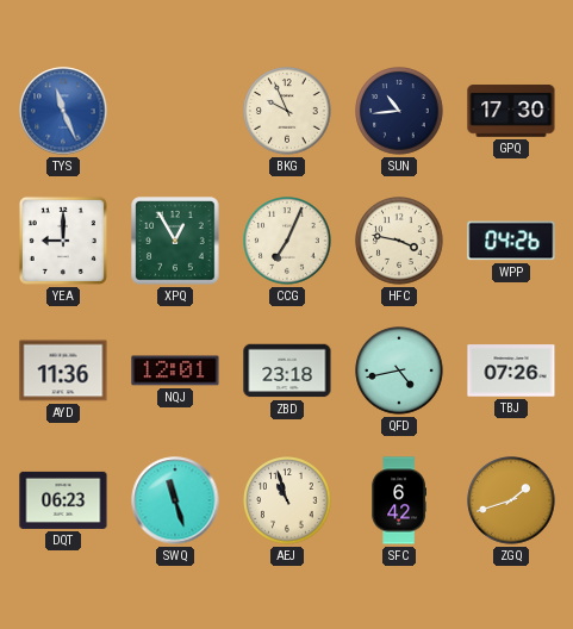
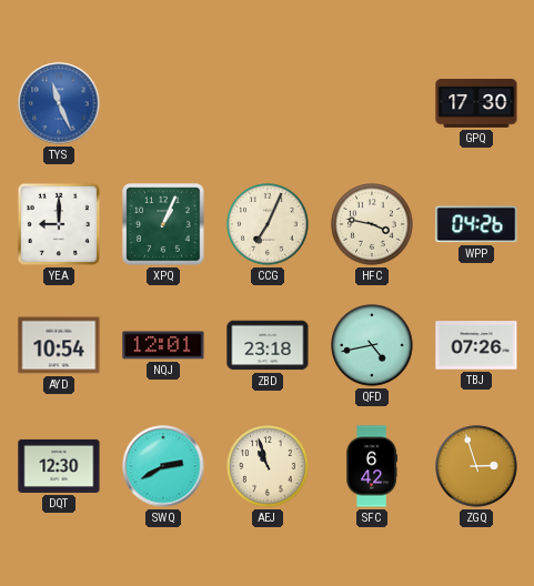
BKG: 9:56 -> none (287, 111)
SUN: 10:44 -> none (399, 111)
XPQ: 12:55 -> 1:04 (163, 224)
AYD: 11:36 -> 10:54 (59, 345)
DQT: 06:23 -> 12:30 (59, 466)
SWQ: 11:27 -> 2:40 (163, 466)
ZGQ: 1:42 -> 2:57 (476, 466)
